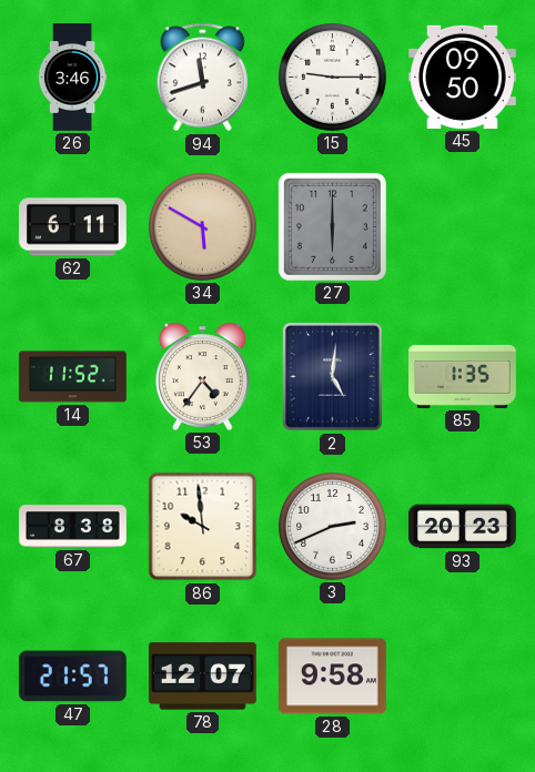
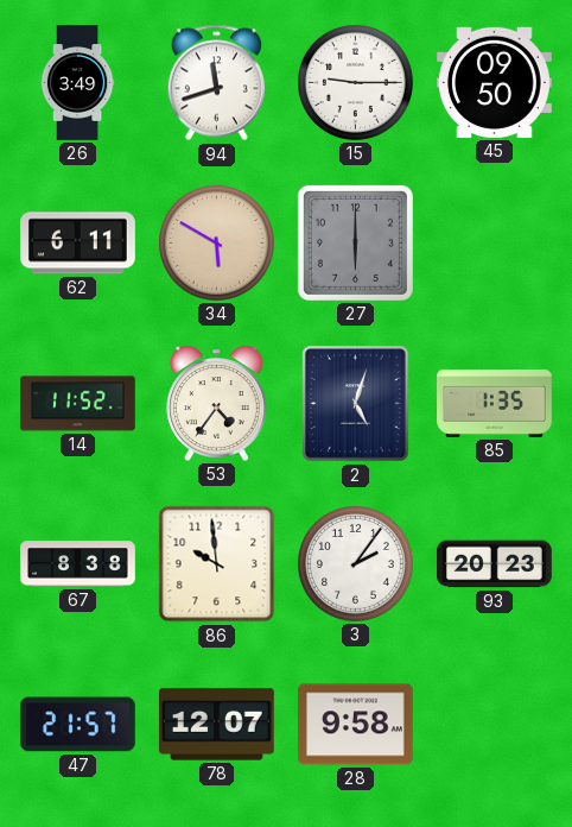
26: 3:46 -> 3:49 (77, 83)
2: 5:01 -> 5:03 (356, 404)
3: 2:41 -> 2:06 (356, 564)
